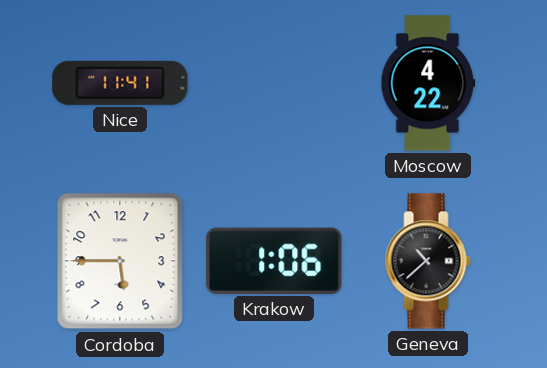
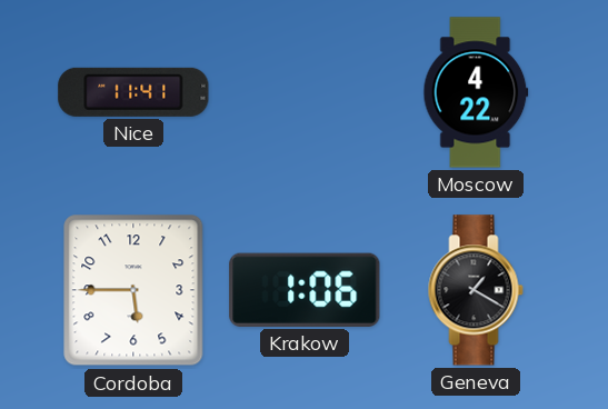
Geneva: 10:38 -> 1:20 (476, 290)
